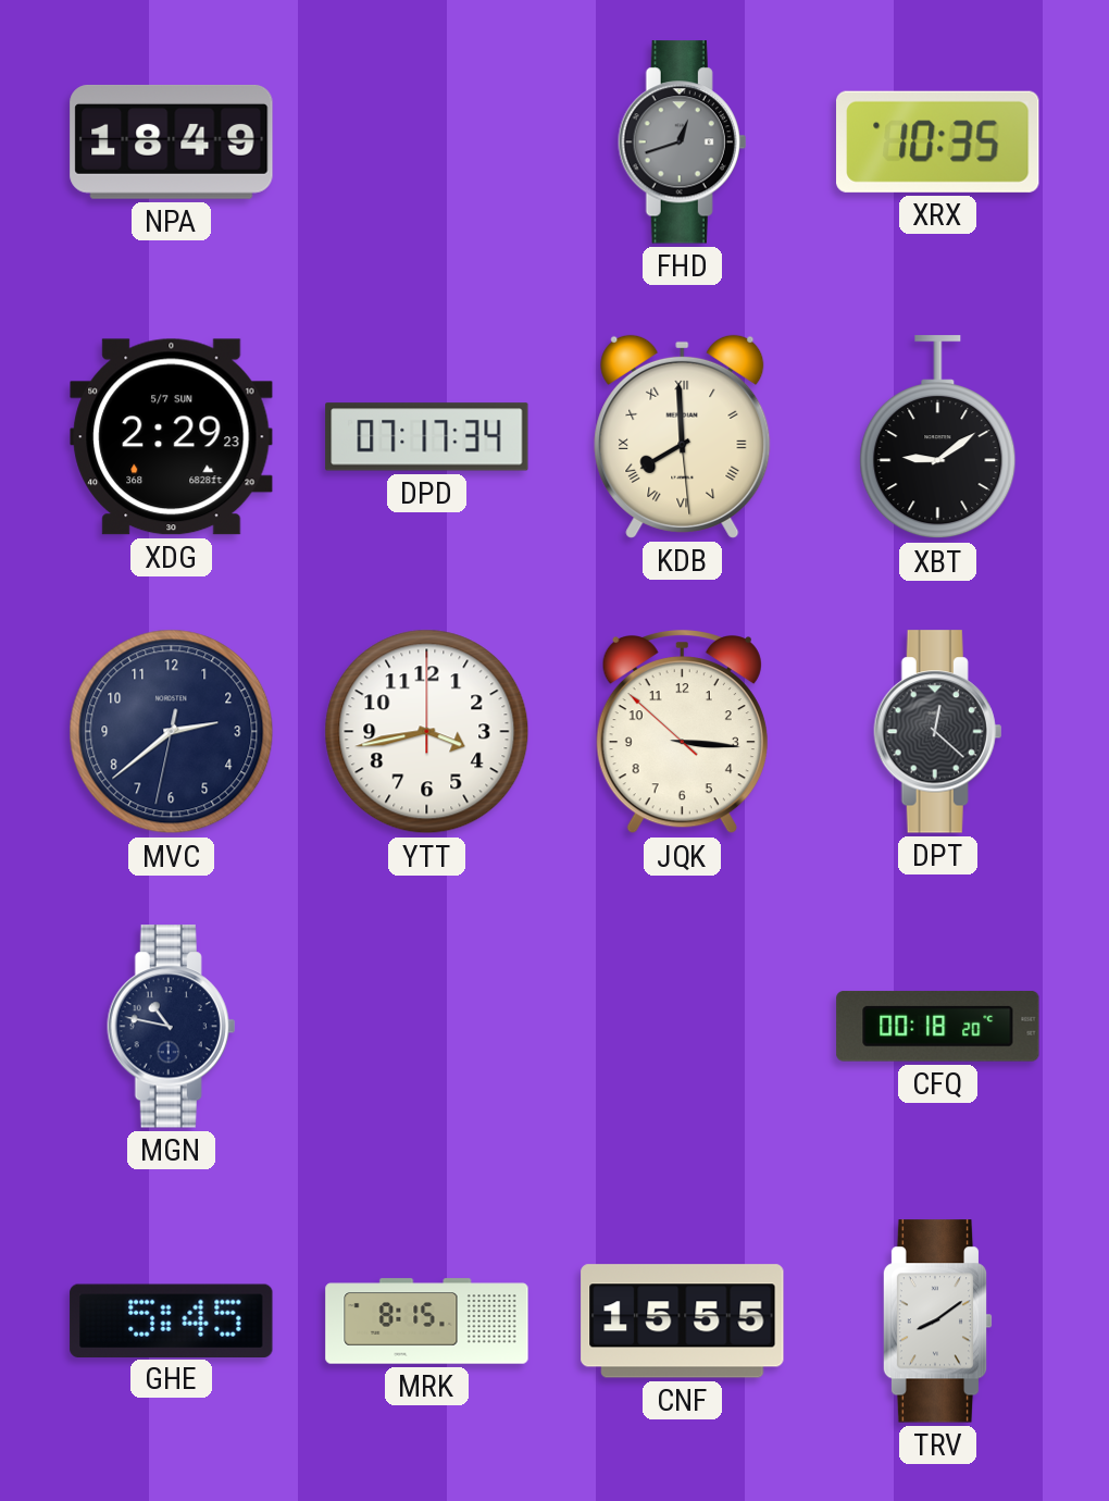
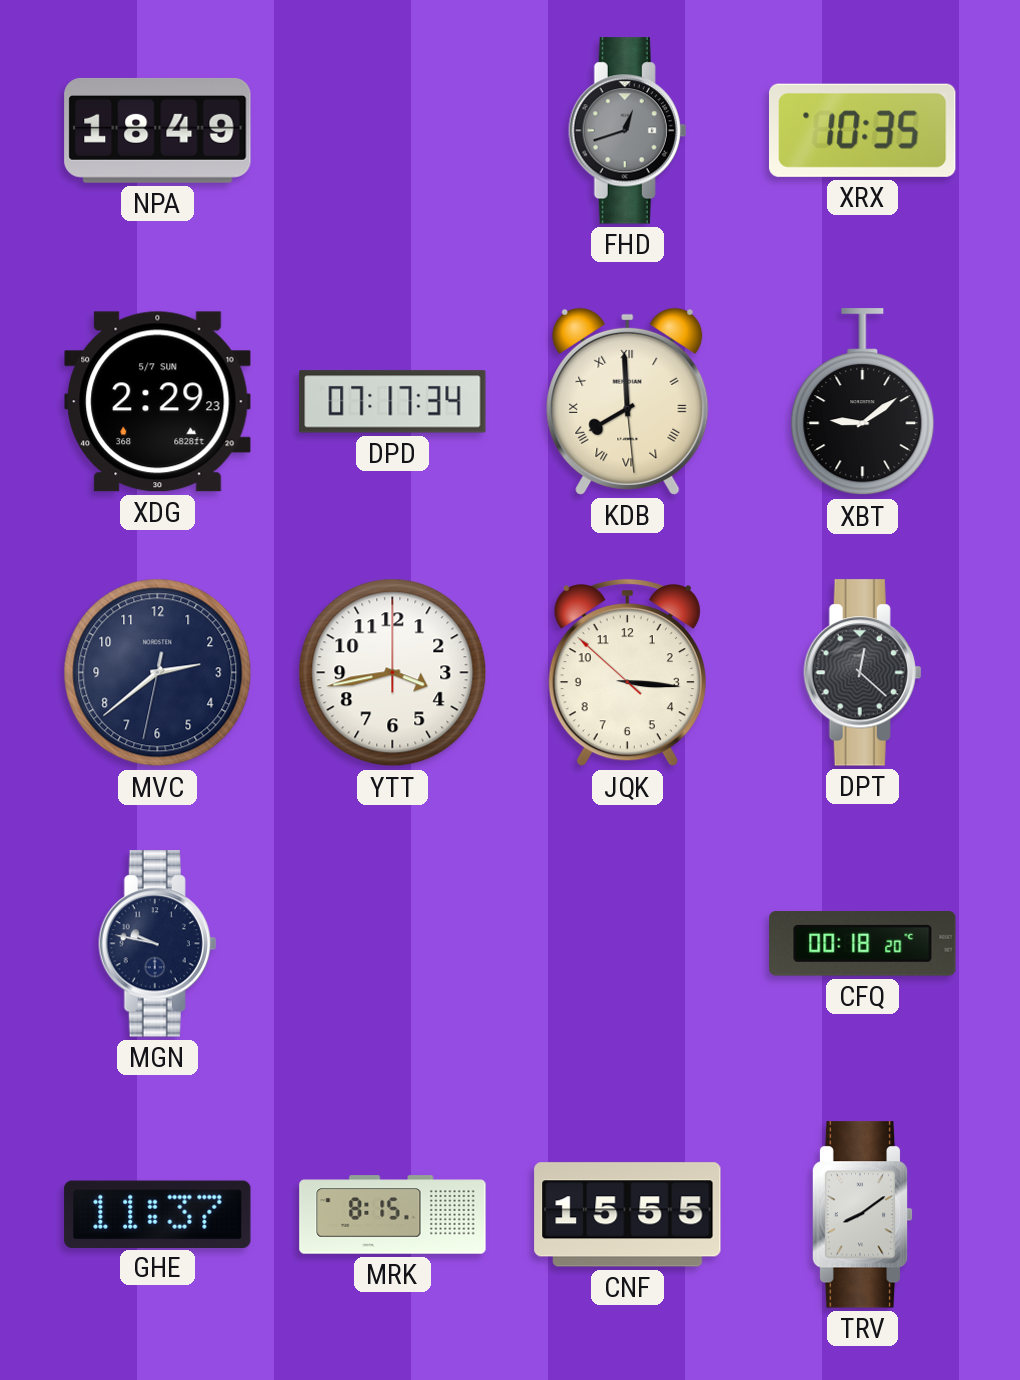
MGN: 10:47 -> 9:47 (158, 944)
GHE: 5:45 -> 11:37 (158, 1214)
